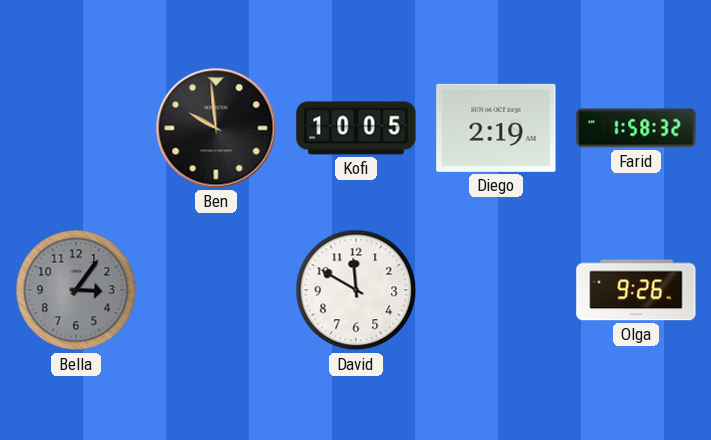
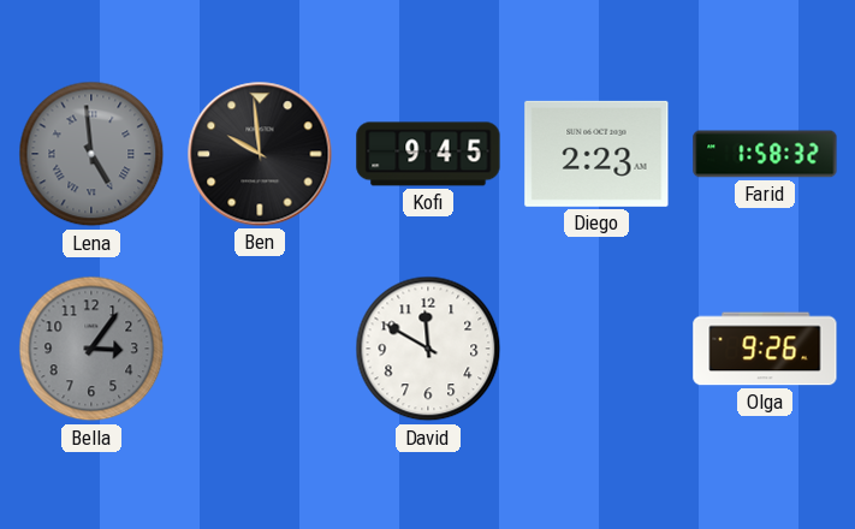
Lena: none -> 4:59 (91, 154)
Kofi: 10:05 -> 9:45 (428, 154)
Diego: 2:19 -> 2:23 (596, 154)
